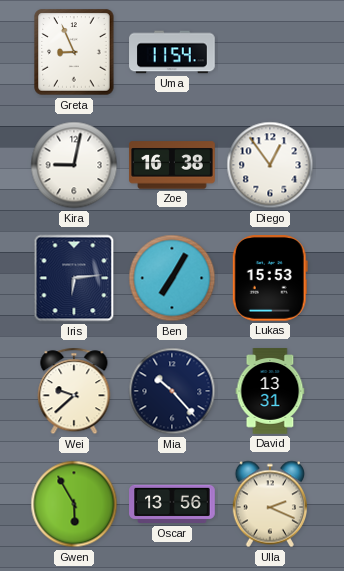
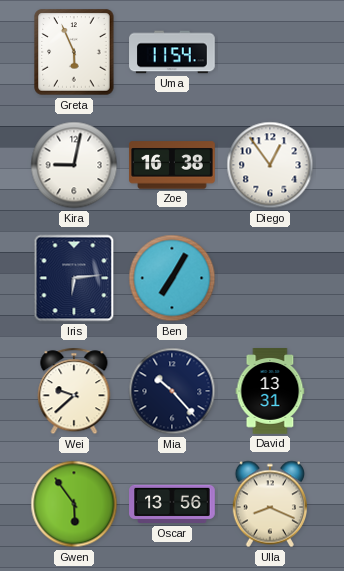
Greta: 8:56 -> 5:56 (74, 52)
Lukas: 15:53 -> none (270, 279)
Gwen: 5:55 -> 5:54 (74, 504)
Ulla: 2:19 -> 8:19 (269, 504)
